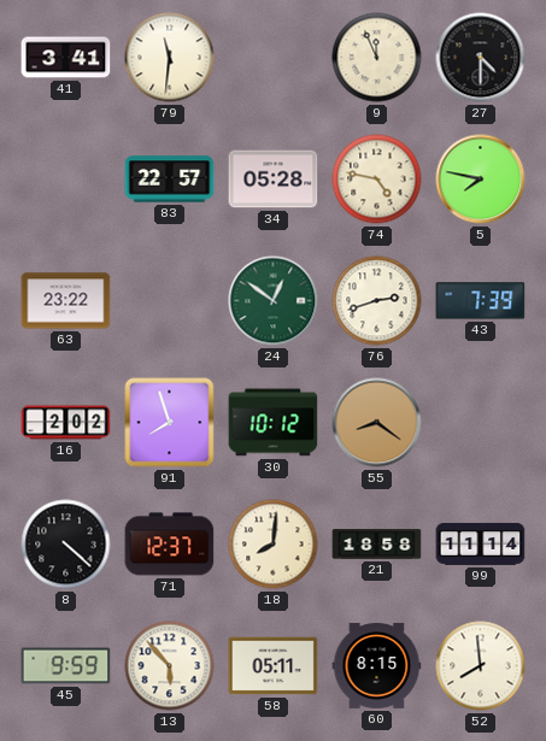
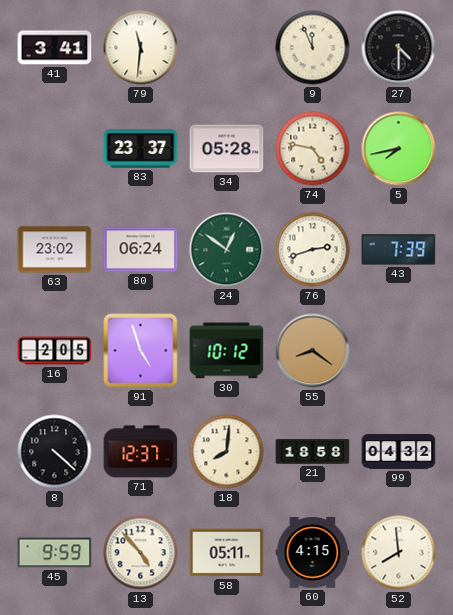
83: 22:57 -> 23:37 (141, 149)
5: 7:47 -> 7:43 (399, 149)
63: 23:22 -> 23:02 (55, 250)
80: none -> 06:24 (141, 250)
16: 2:02 -> 2:05 (55, 351)
91: 7:57 -> 4:57 (141, 351)
99: 11:14 -> 04:32 (399, 452)
13: 5:53 -> 4:53 (141, 553)
60: 8:15 -> 4:15 (313, 553)
